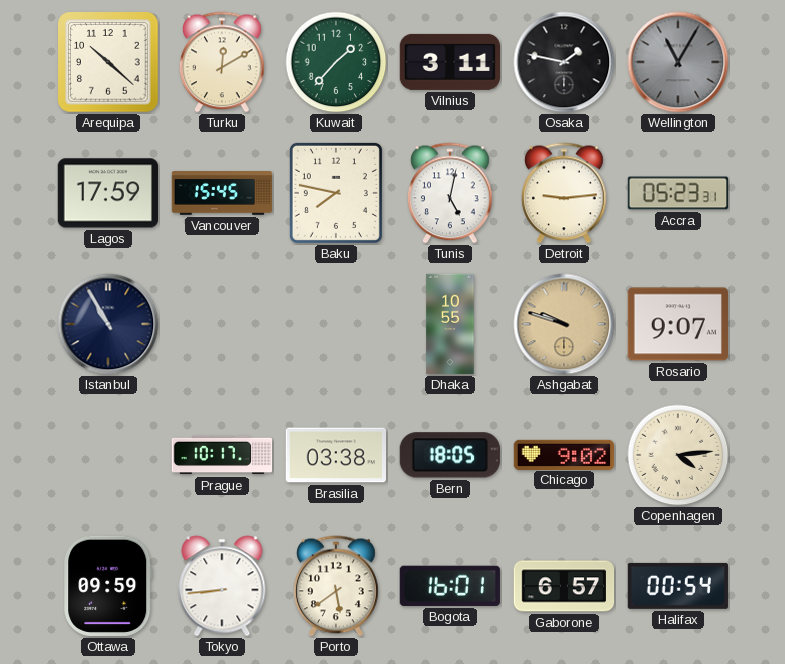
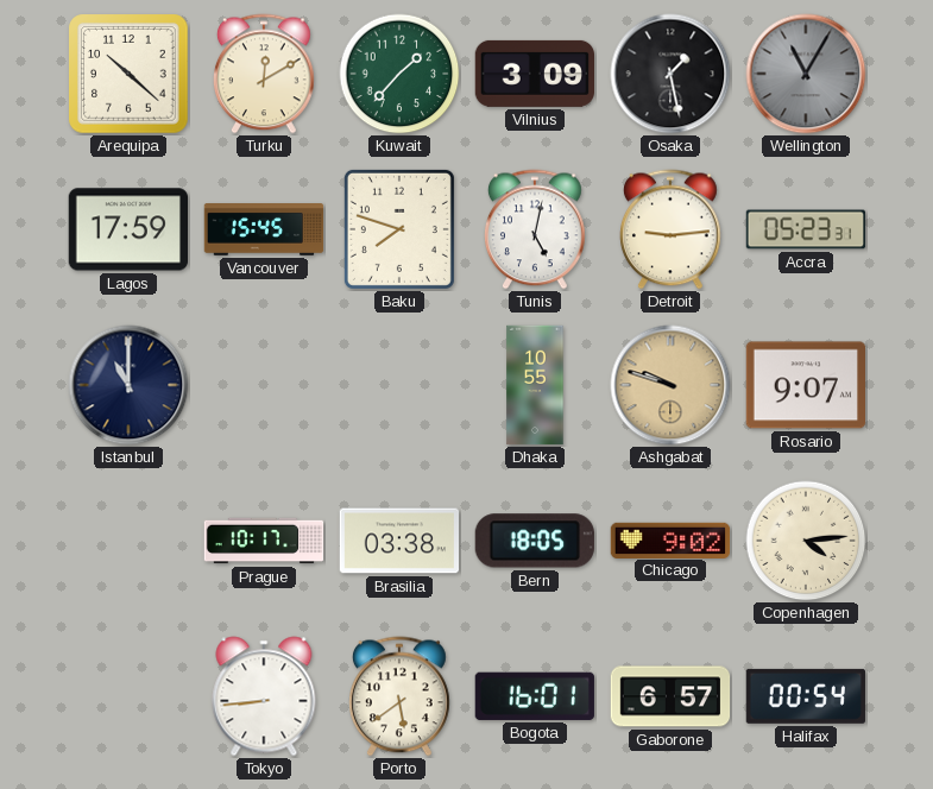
Vilnius: 3:11 -> 3:09 (534, 74)
Osaka: 1:47 -> 1:28 (670, 74)
Baku: 7:47 -> 7:48 (399, 229)
Istanbul: 10:55 -> 11:00 (128, 385)
Ottawa: 09:59 -> none (108, 586)
